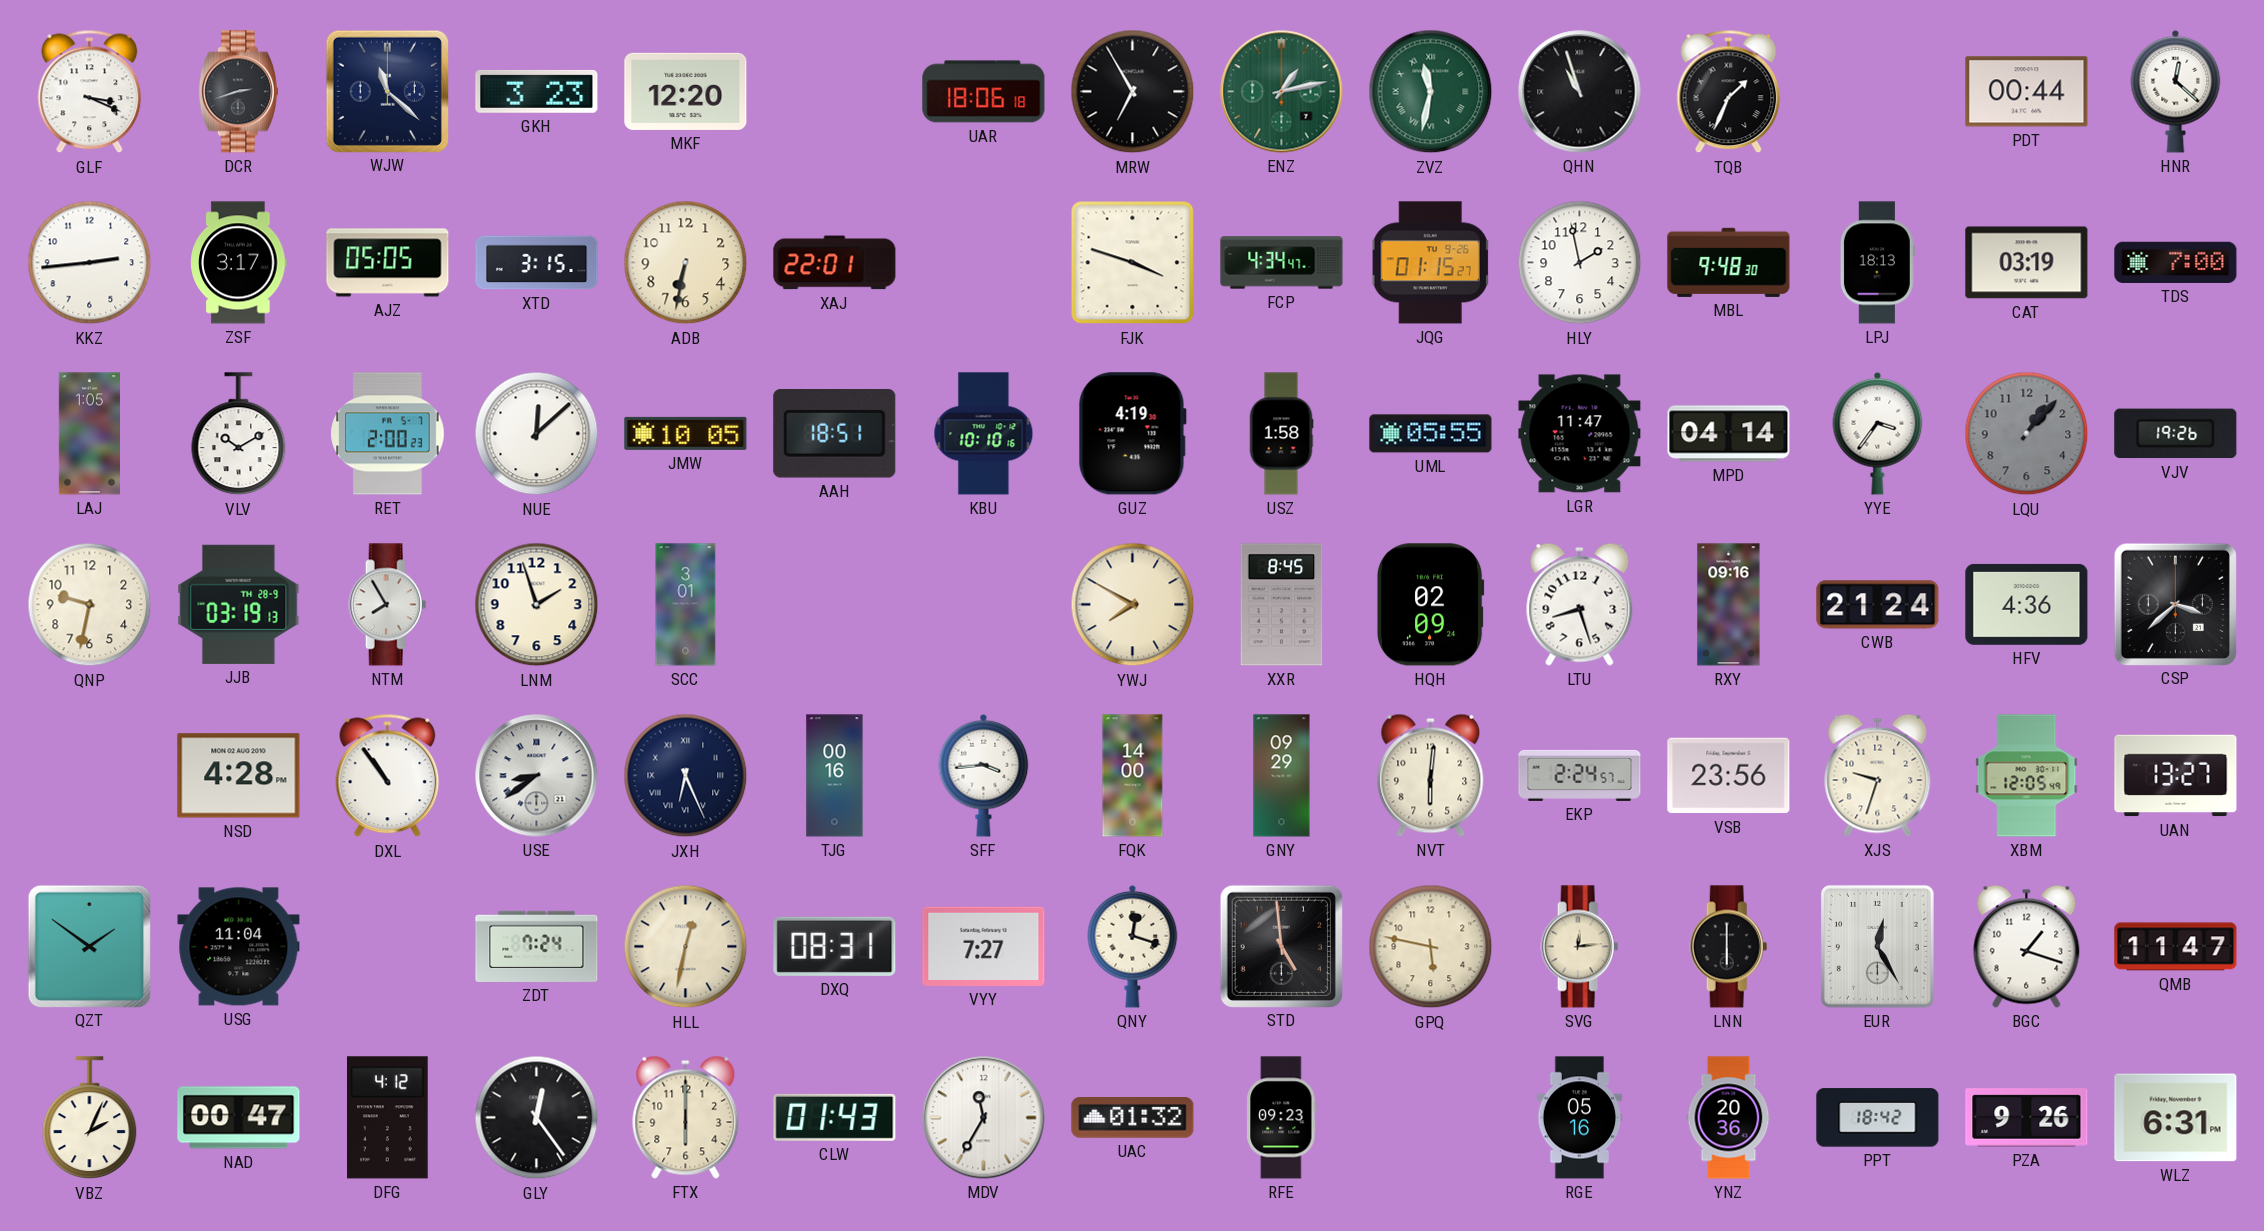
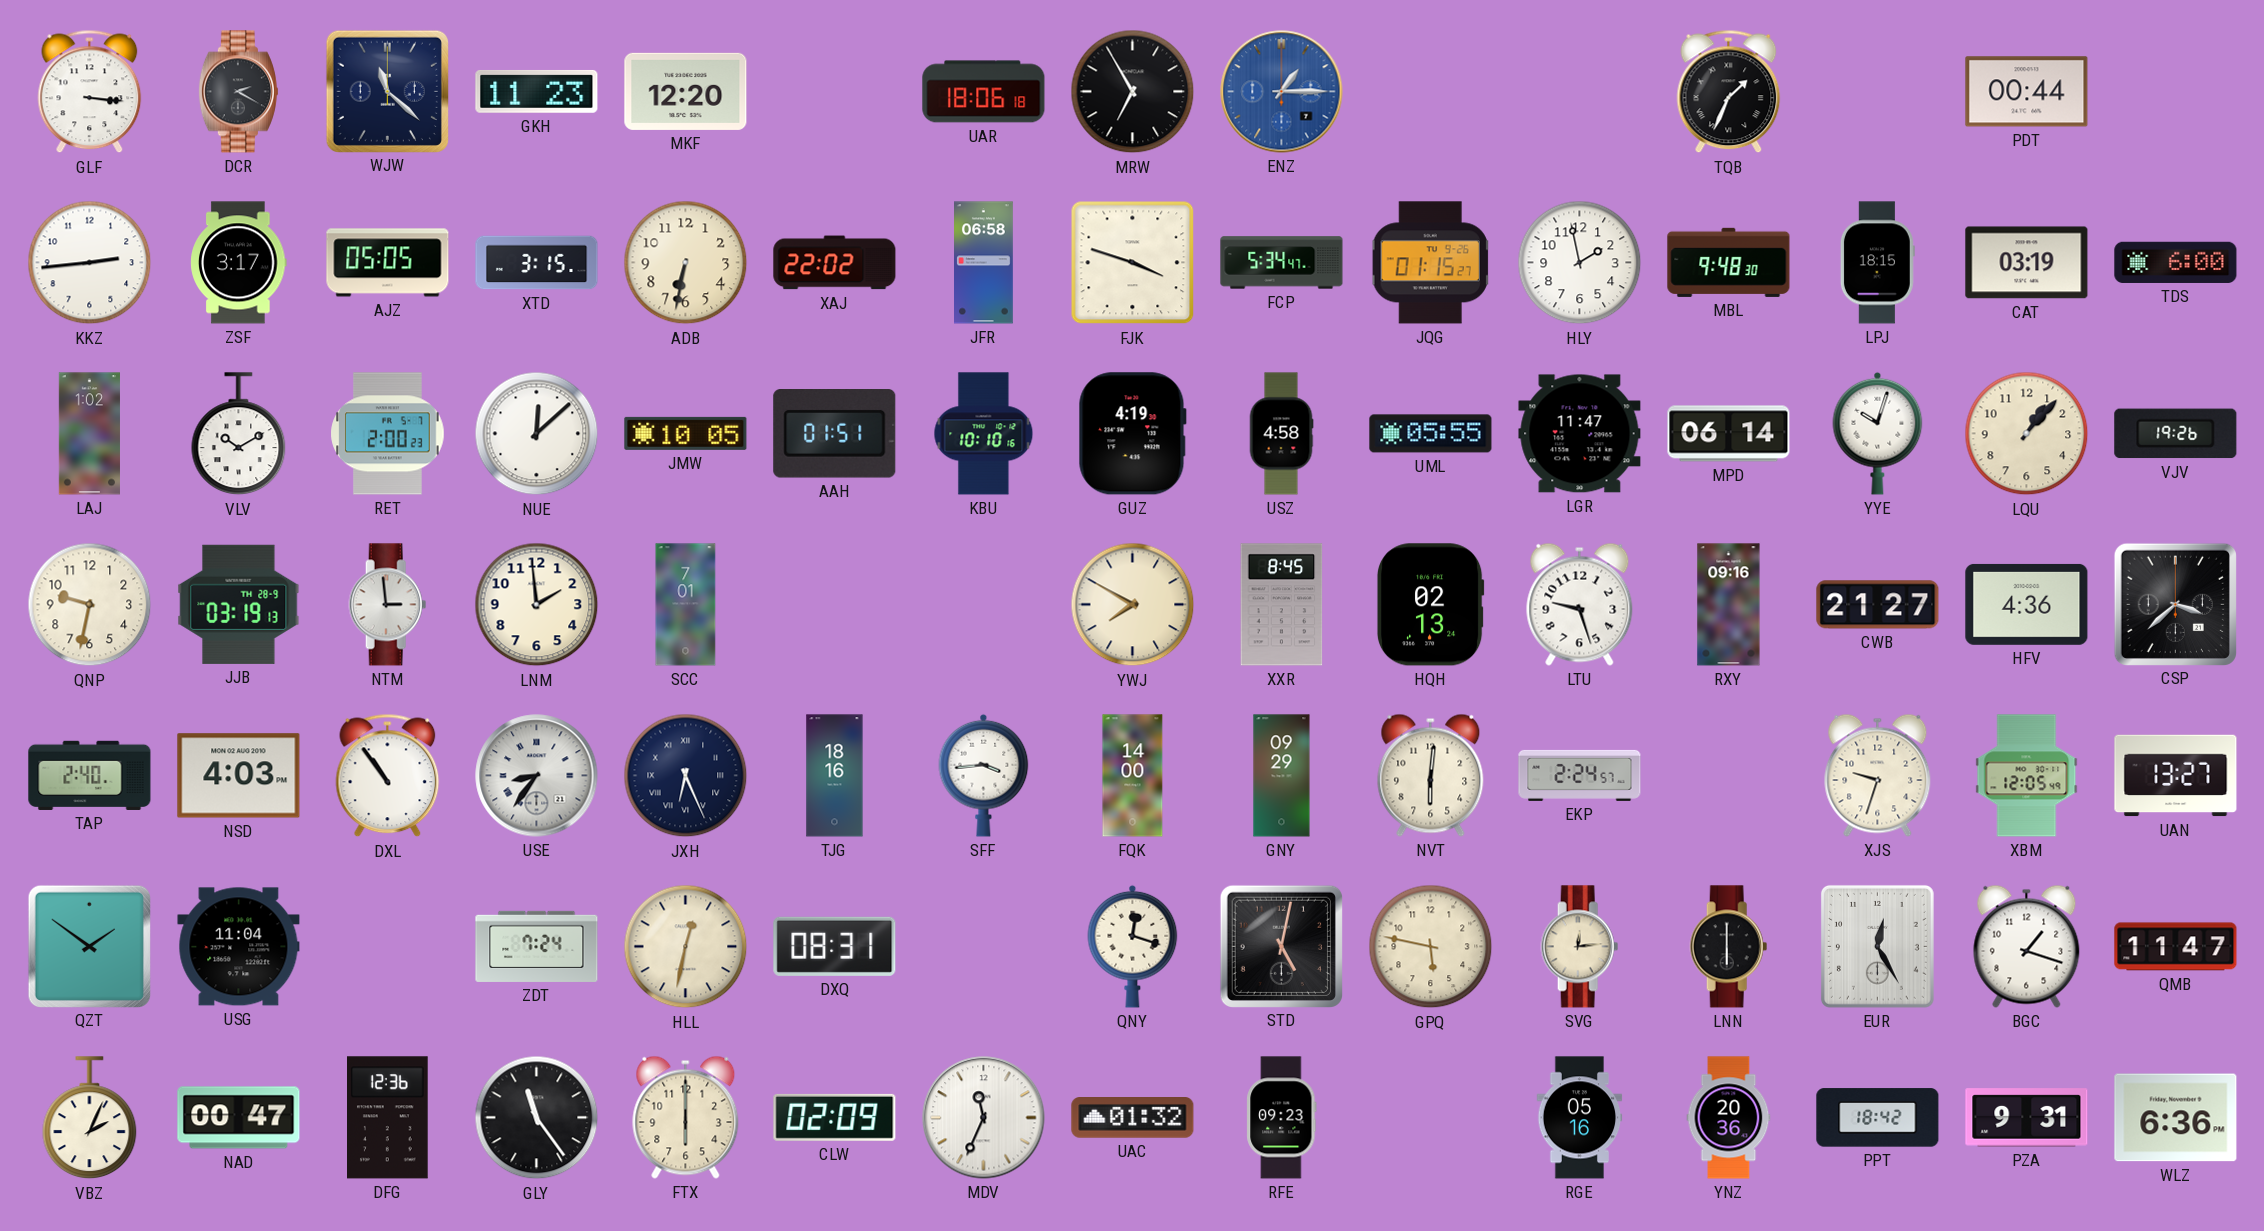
GLF: 3:19 -> 3:16 (90, 92)
DCR: 2:42 -> 2:20 (238, 92)
GKH: 3:23 -> 11:23 (537, 91)
ENZ: 1:13 -> 1:15 (1282, 92)
ENZ dial: green -> blue (1282, 92)
ZVZ: 11:32 -> none (1431, 92)
QHN: 10:57 -> none (1580, 92)
HNR: 12:22 -> none (2176, 91)
XAJ: 22:01 -> 22:02 (835, 263)
JFR: none -> 06:58 (984, 263)
FCP: 4:34 -> 5:34 (1282, 263)
LPJ: 18:13 -> 18:15 (1877, 263)
TDS: 7:00 -> 6:00 (2176, 262)
LAJ: 1:05 -> 1:02 (89, 434)
AAH: 18:51 -> 01:51 (835, 434)
USZ: 1:58 -> 4:58 (1281, 434)
MPD: 04:14 -> 06:14 (1729, 434)
YYE: 3:36 -> 10:03 (1878, 433)
LQU dial: grey -> cream (2027, 434)
NTM: 7:55 -> 2:59 (388, 605)
LNM: 1:57 -> 1:59 (537, 605)
SCC: 3:01 -> 7:01 (686, 605)
HQH: 02:09 -> 02:13 (1430, 605)
LTU: 8:27 -> 9:27 (1580, 604)
CWB: 21:24 -> 21:27 (1878, 605)
TAP: none -> 2:40 (90, 775)
NSD: 4:28 -> 4:03 (239, 776)
USE: 8:39 -> 8:36 (537, 776)
TJG: 00:16 -> 18:16 (835, 776)
VSB: 23:56 -> none (1729, 776)
VYY: 7:27 -> none (984, 946)
STD: 4:59 -> 5:02 (1281, 946)
DFG: 4:12 -> 12:36 (388, 1118)
GLY: 12:24 -> 11:24 (537, 1118)
CLW: 01:43 -> 02:09 (835, 1117)
MDV: 11:35 -> 11:34 (984, 1118)
PZA: 9:26 -> 9:31 (2027, 1118)
WLZ: 6:31 -> 6:36 (2176, 1118)
